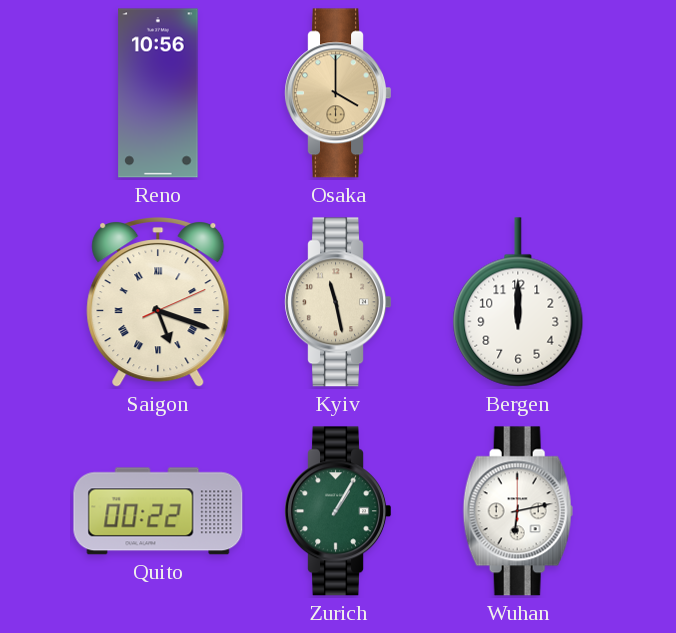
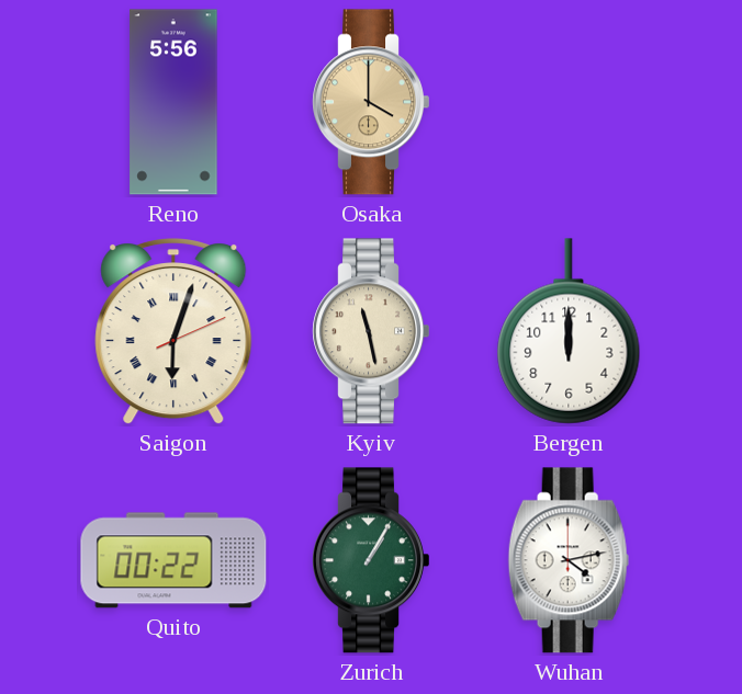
Reno: 10:56 -> 5:56 (173, 102)
Saigon: 5:18 -> 6:03 (173, 332)
Wuhan: 6:13 -> 4:13 (569, 560)
